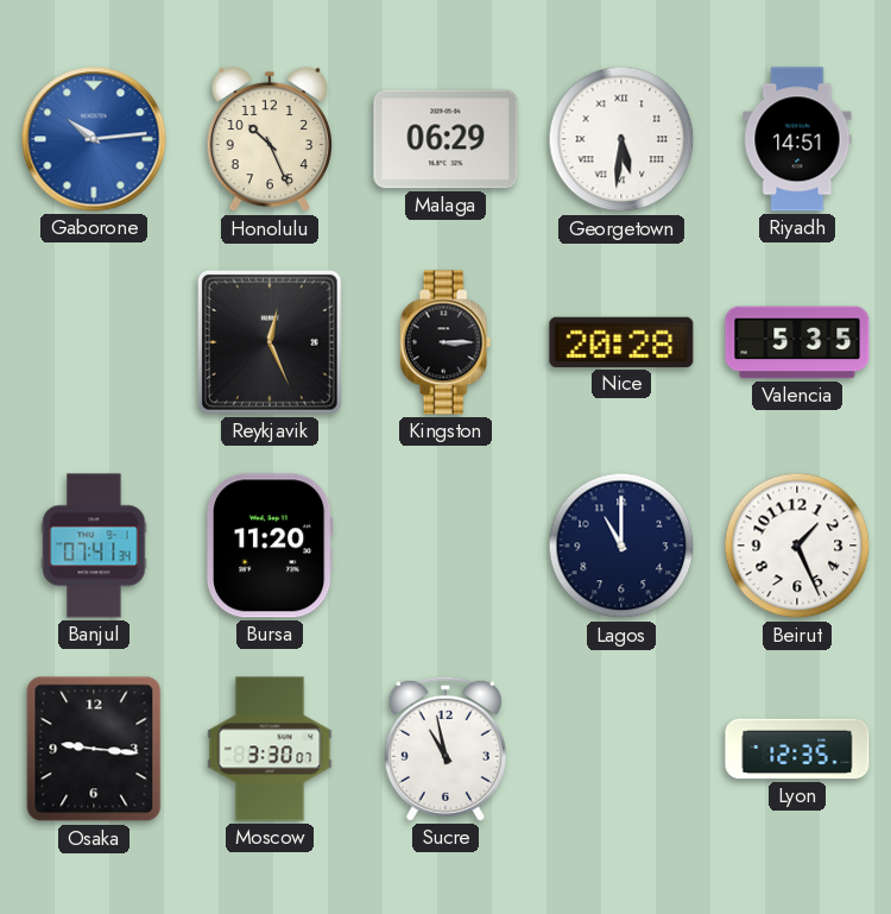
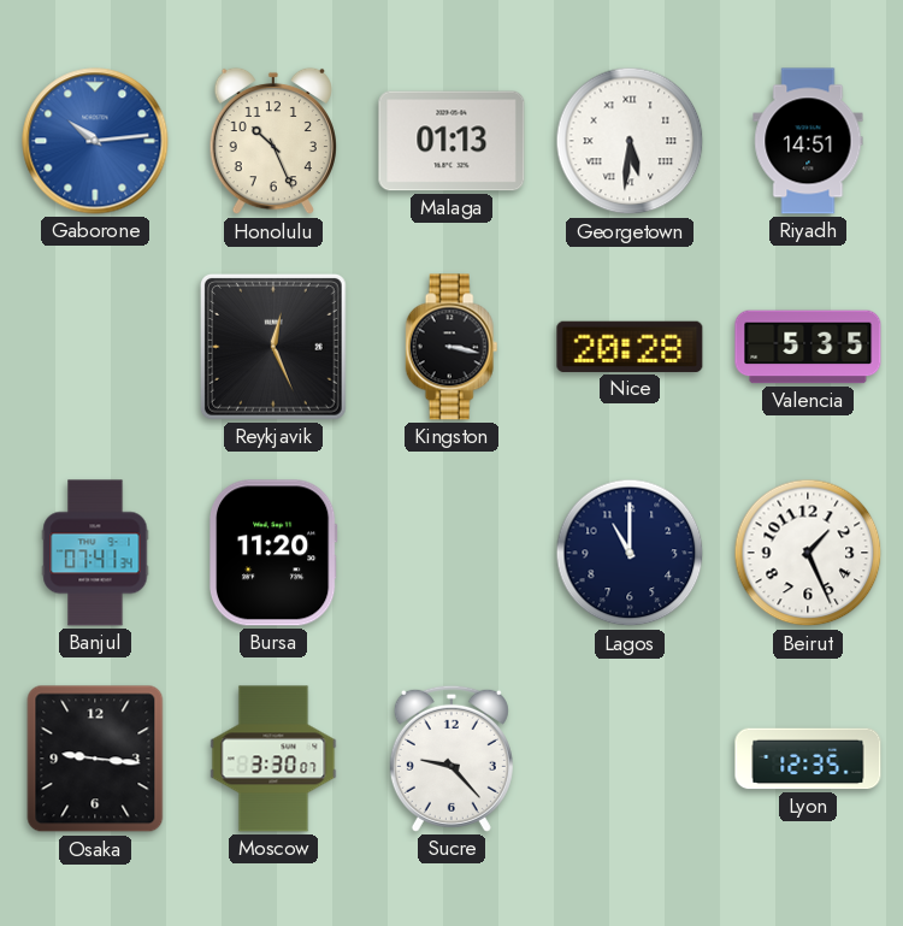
Malaga: 06:29 -> 01:13 (451, 141)
Kingston: 3:15 -> 3:17 (451, 347)
Sucre: 10:58 -> 9:23 (451, 759)
